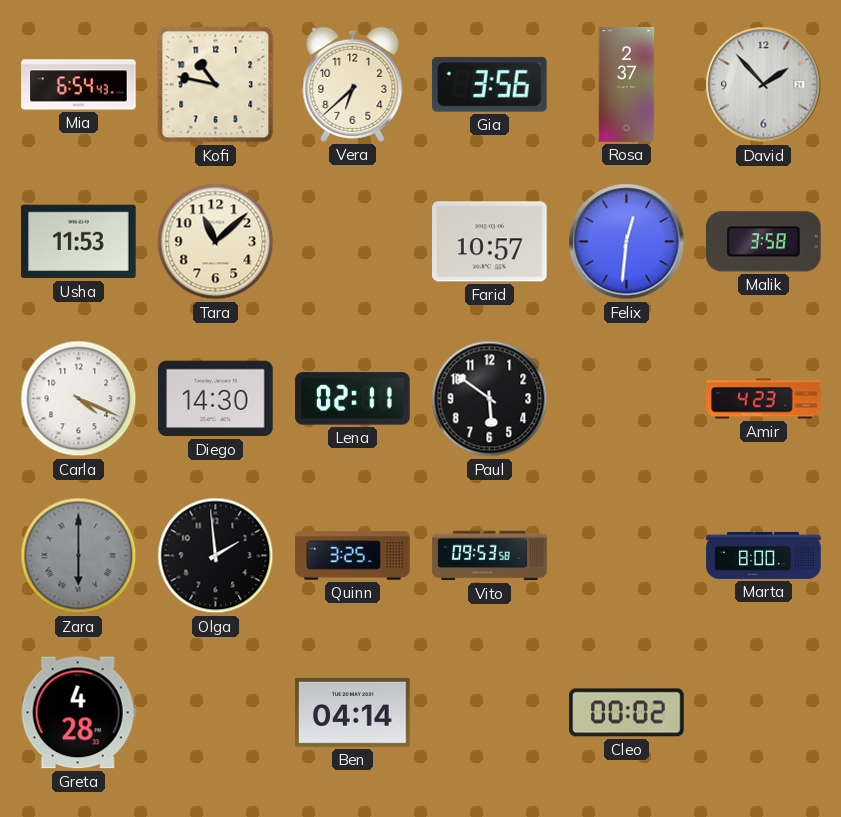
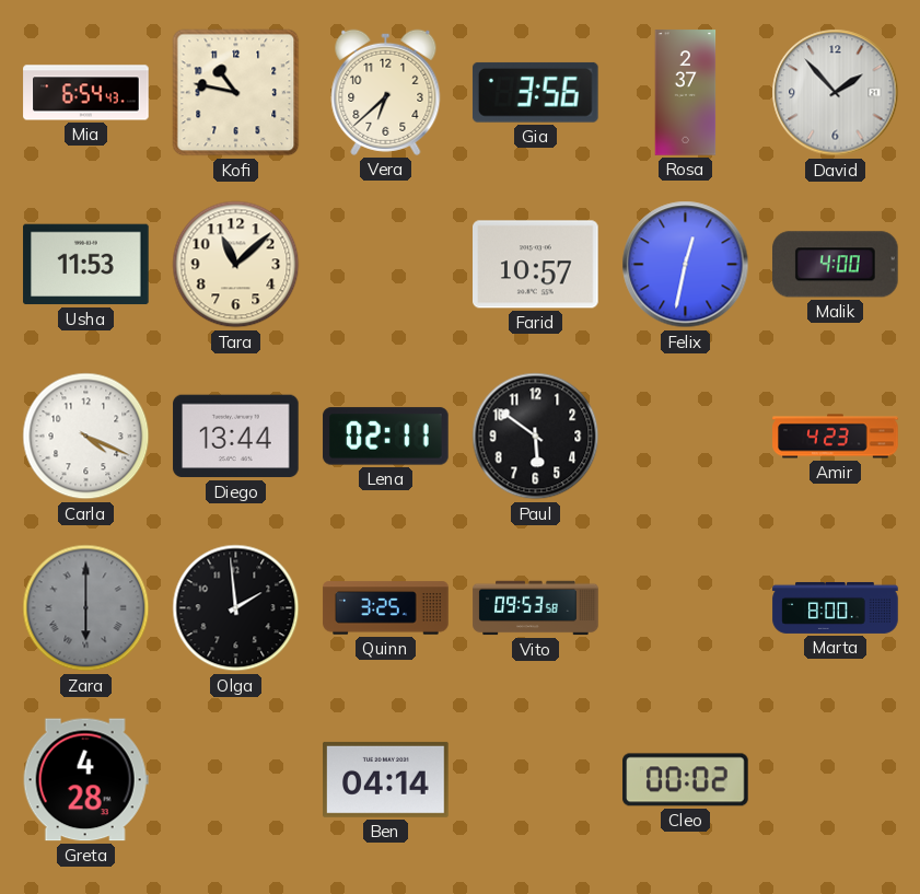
Felix: 12:31 -> 12:32 (686, 265)
Malik: 3:58 -> 4:00 (836, 265)
Diego: 14:30 -> 13:44 (236, 437)
